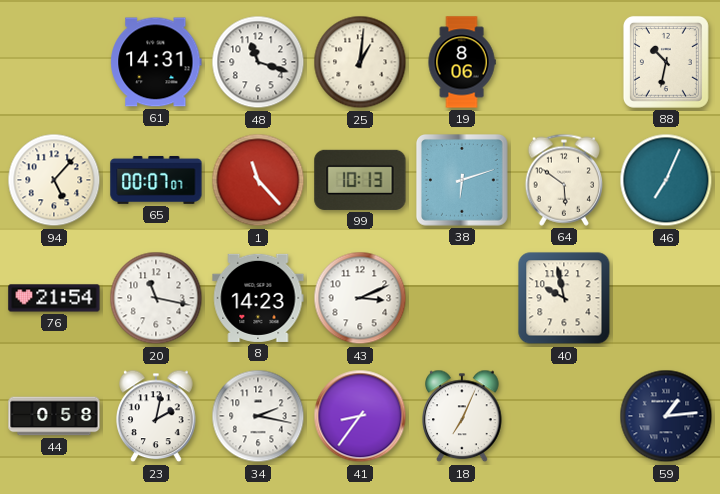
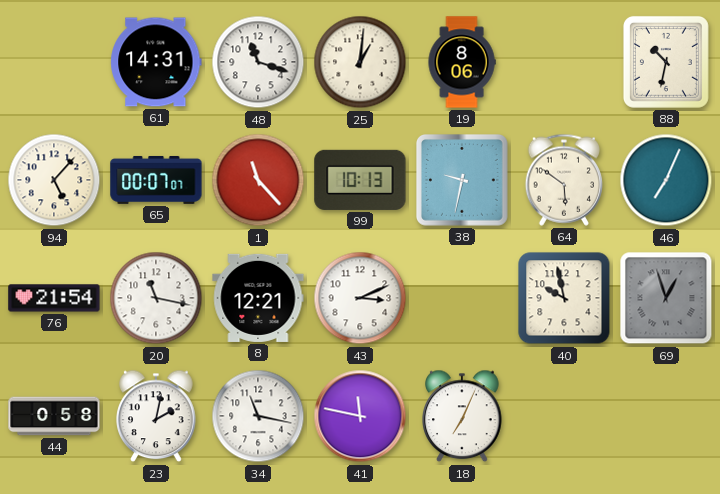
38: 6:12 -> 9:32 (463, 181)
8: 14:23 -> 12:21 (258, 298)
69: none -> 12:57 (666, 298)
34: 2:17 -> 11:17 (258, 416)
41: 8:36 -> 11:47 (360, 416)
59: 1:14 -> none (666, 416)
